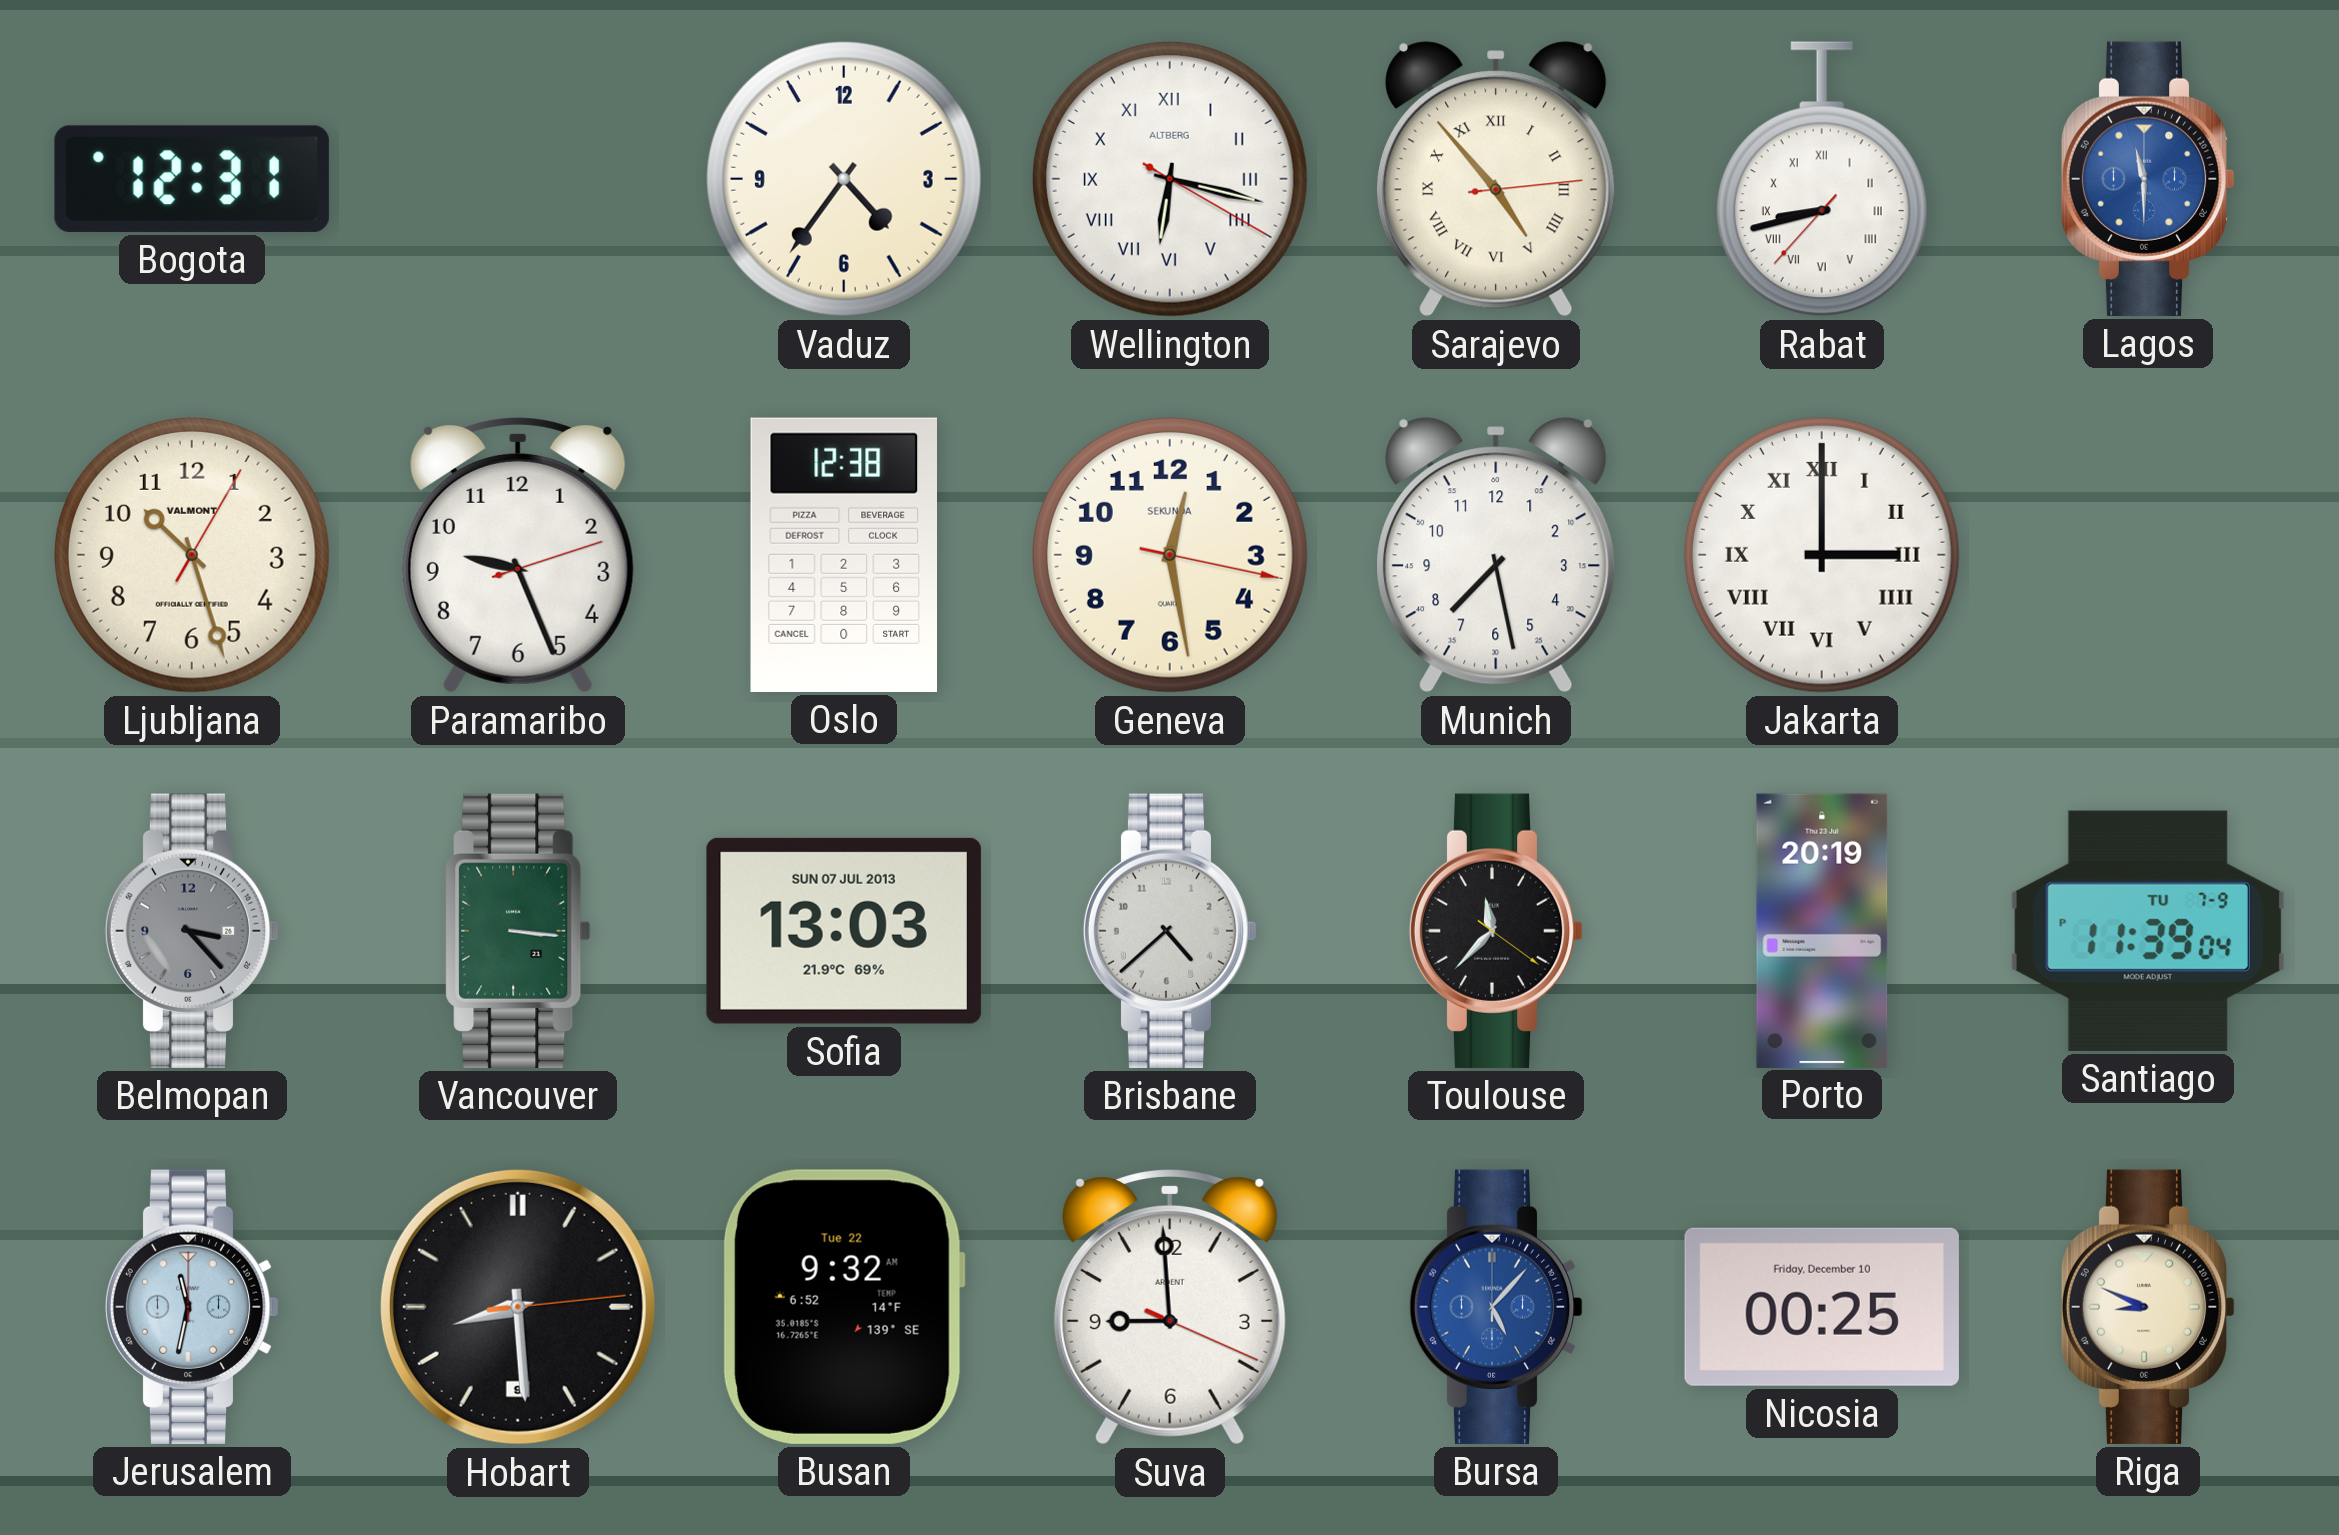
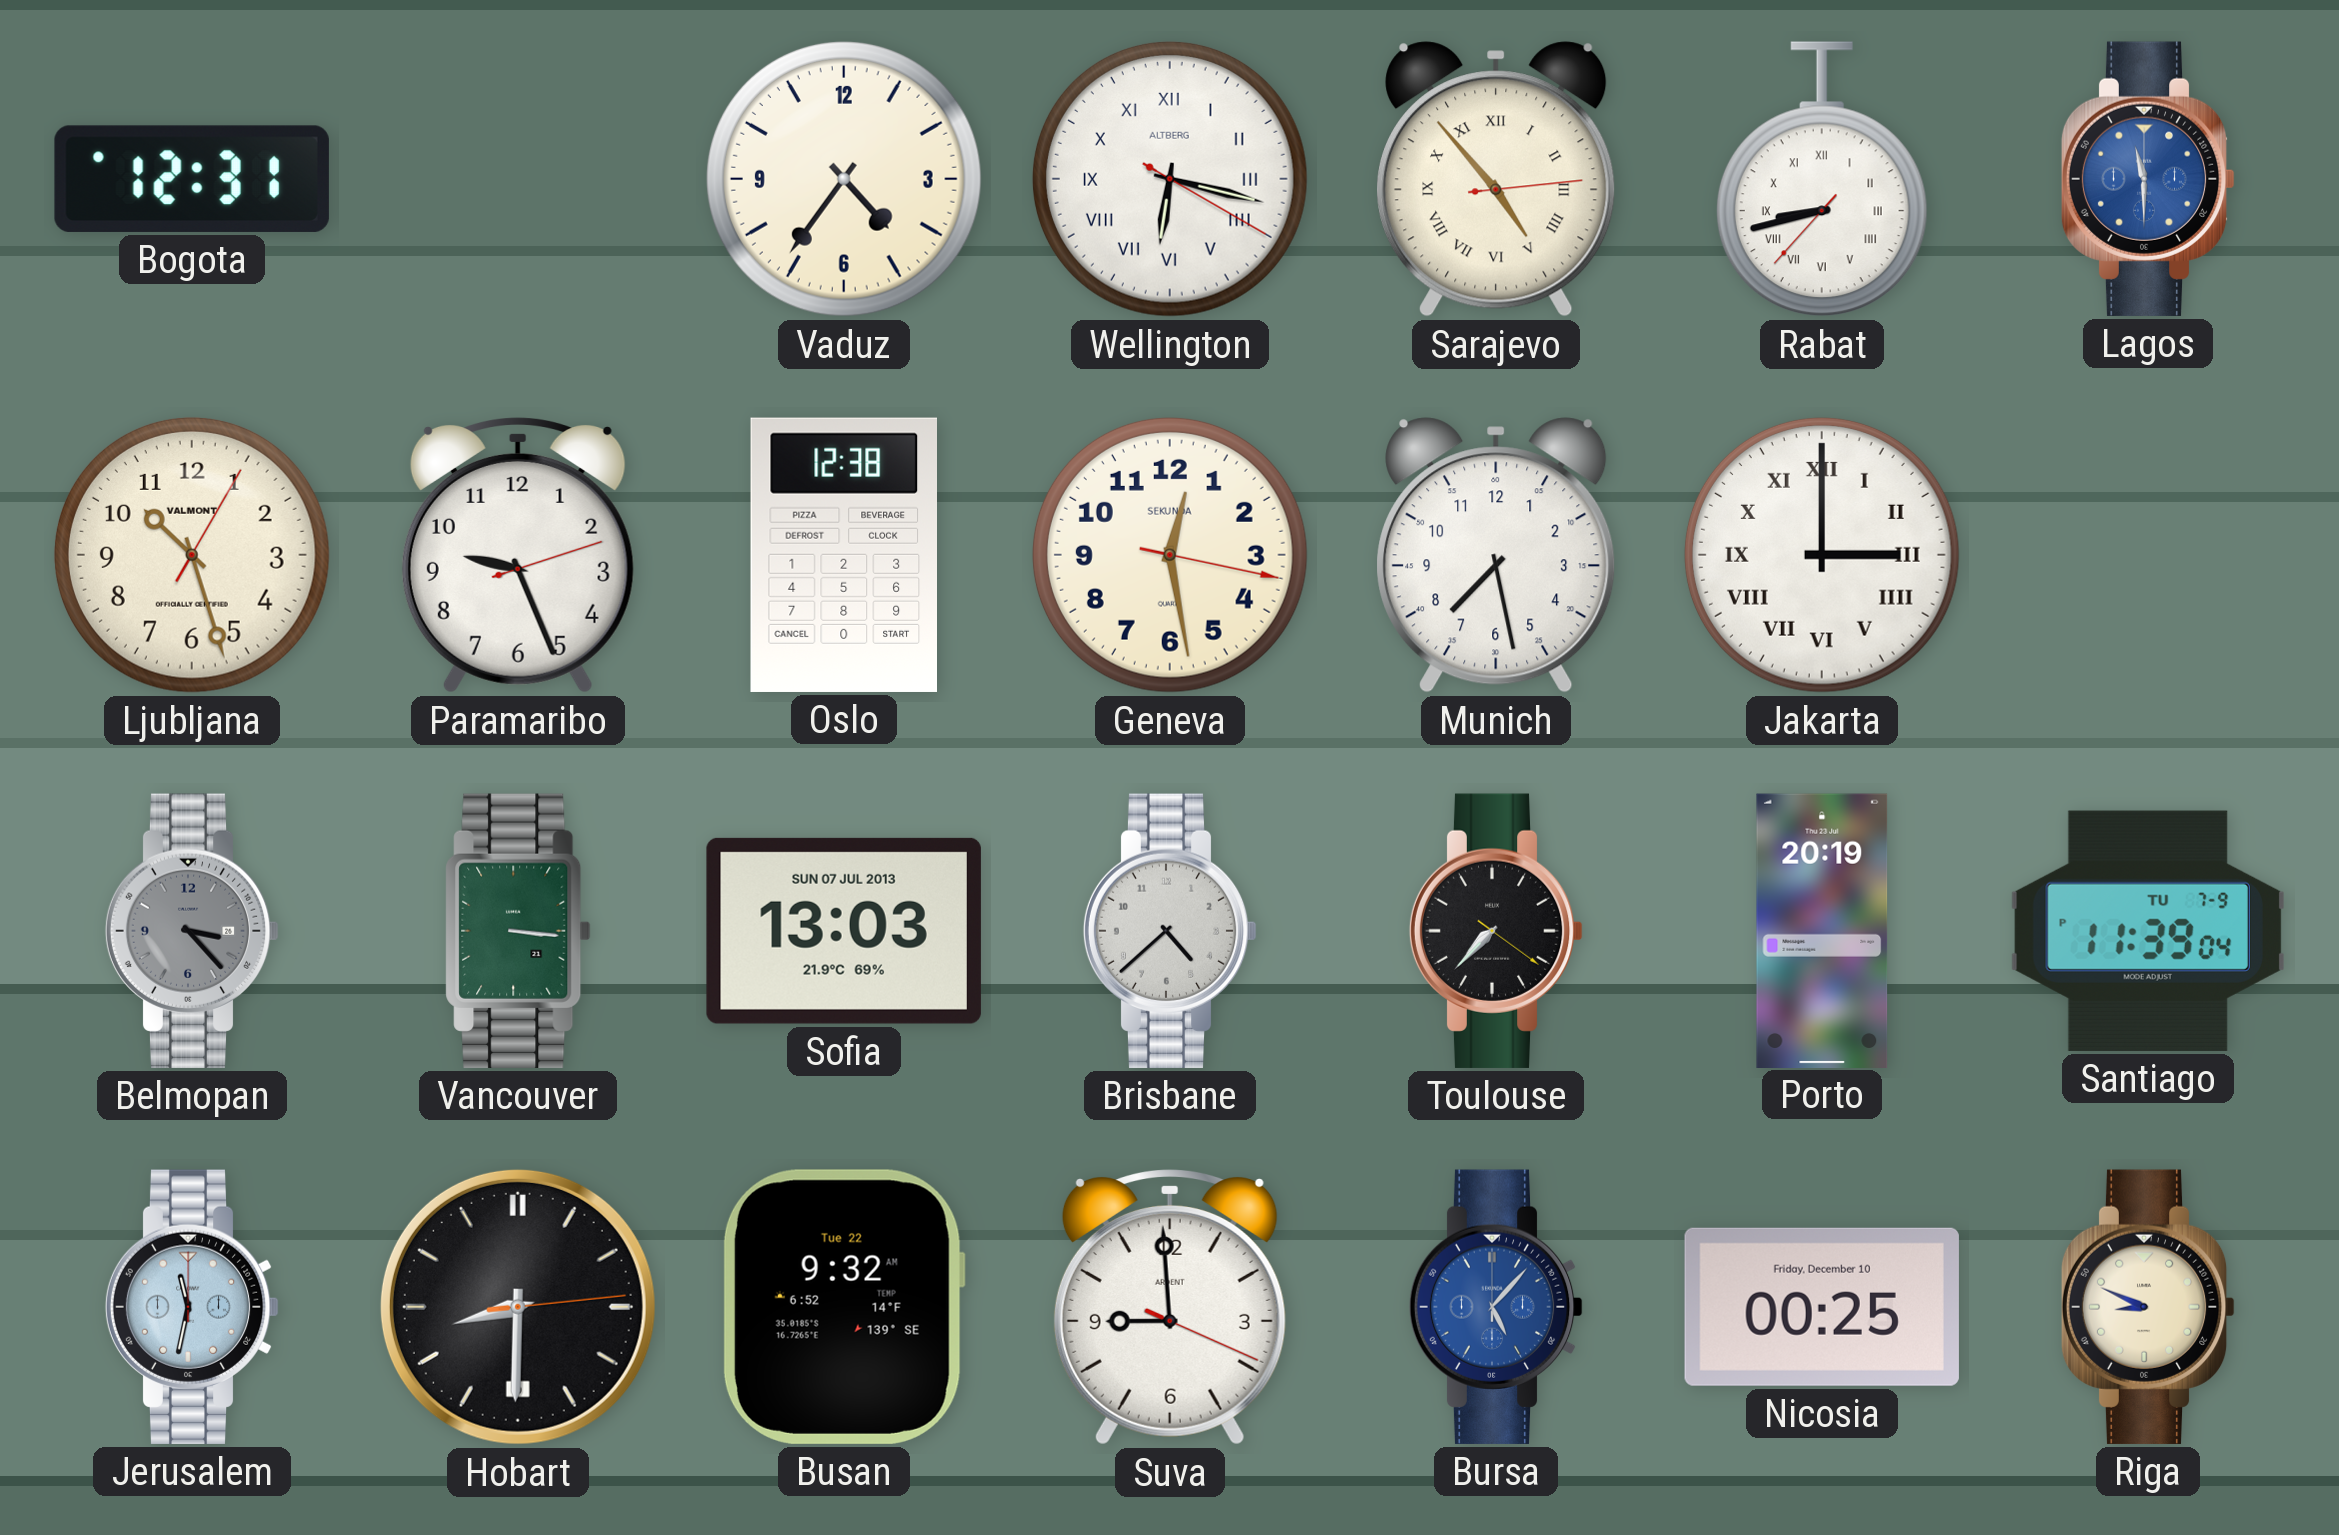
Toulouse: 11:37 -> 7:37 (1496, 931)
Hobart: 8:29 -> 8:30 (518, 1307)
